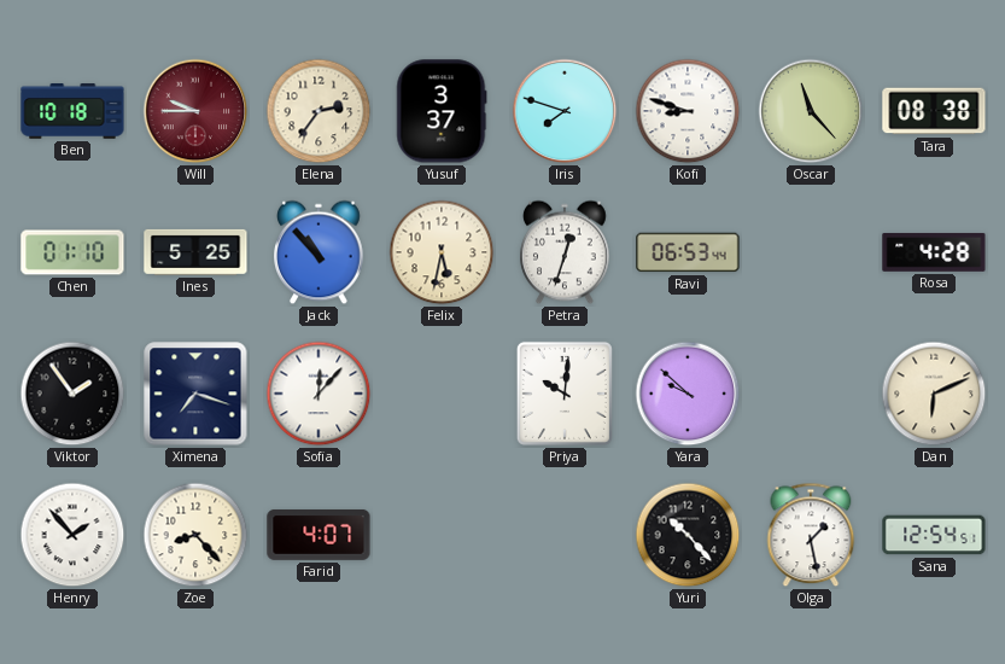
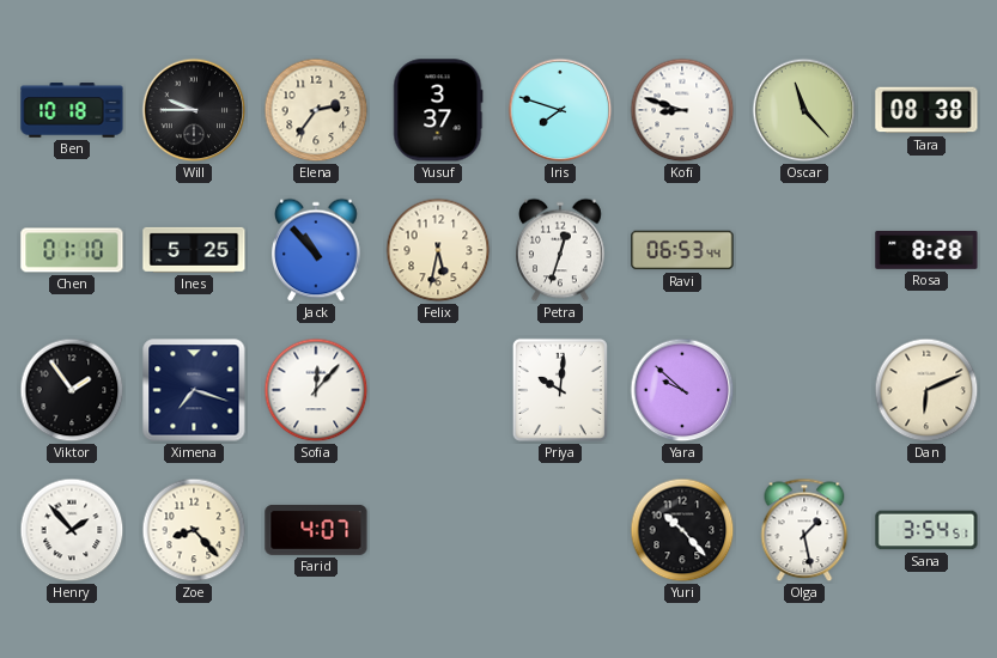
Will dial: burgundy -> black (194, 110)
Rosa: 4:28 -> 8:28 (926, 250)
Sana: 12:54 -> 3:54 (926, 530)
